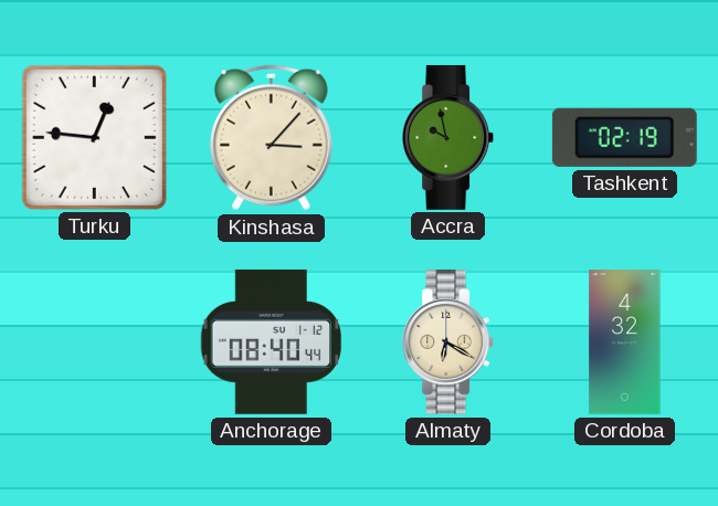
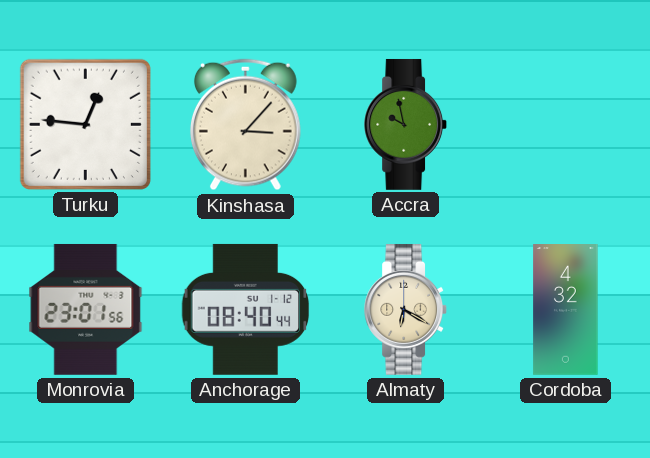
Tashkent: 02:19 -> none (624, 137)
Monrovia: none -> 23:01 (86, 309)
